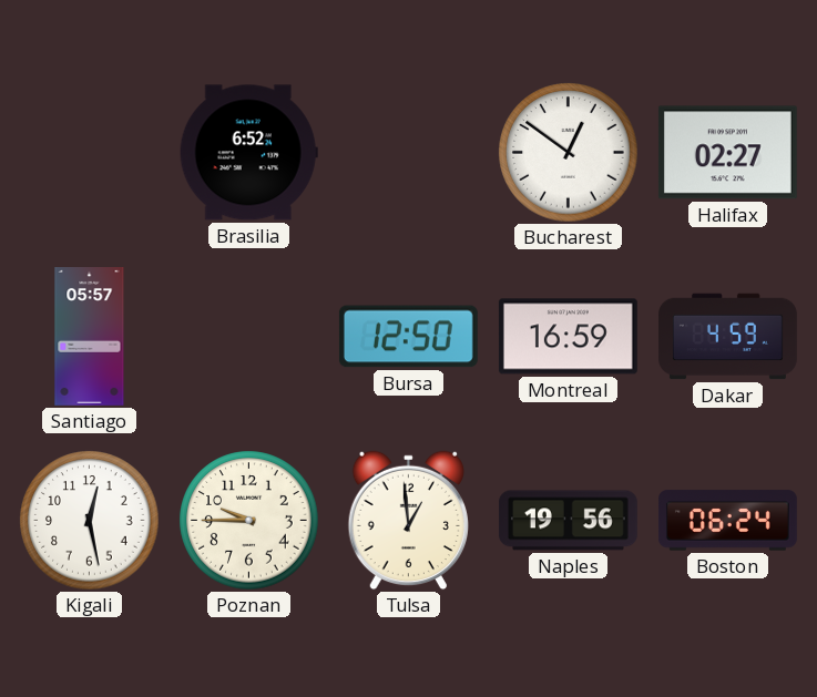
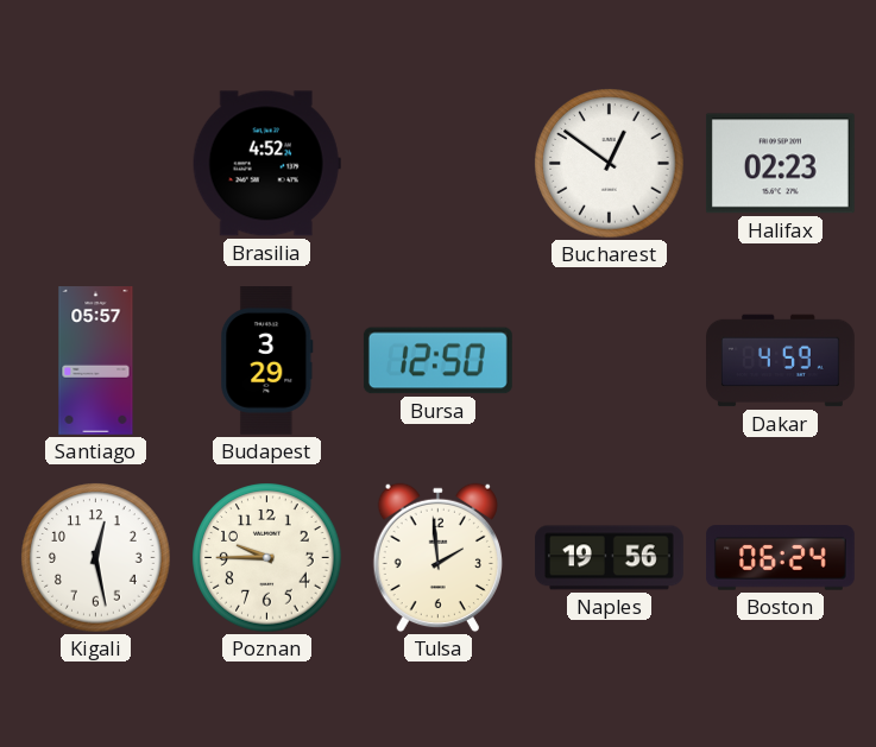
Brasilia: 6:52 -> 4:52 (266, 164)
Halifax: 02:27 -> 02:23 (780, 164)
Budapest: none -> 3:29 (267, 360)
Montreal: 16:59 -> none (568, 337)
Tulsa: 12:59 -> 1:59 (437, 558)
